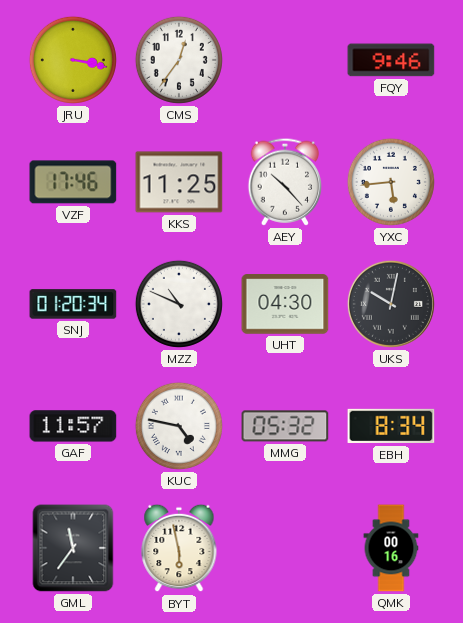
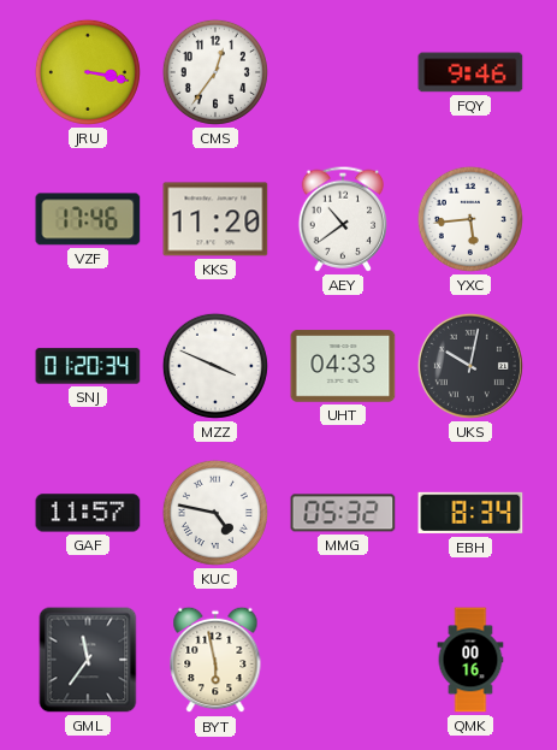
KKS: 11:25 -> 11:20 (215, 219)
AEY: 10:23 -> 10:39 (343, 219)
MZZ: 10:49 -> 3:49 (215, 366)
UHT: 04:30 -> 04:33 (343, 366)
